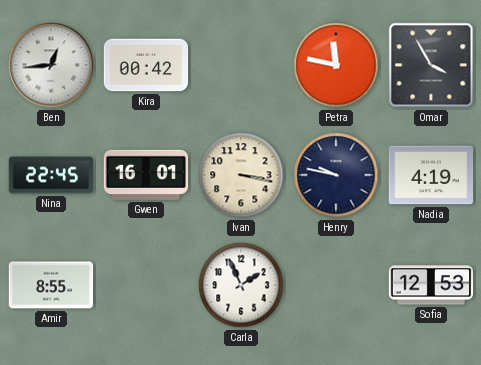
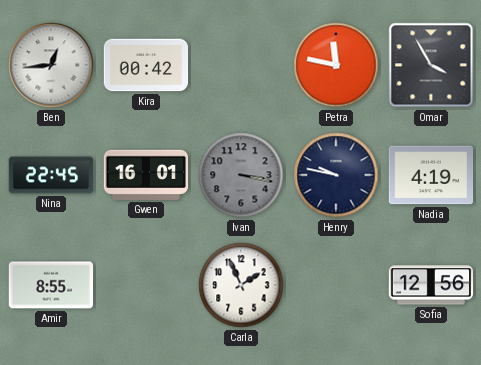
Ivan dial: cream -> grey (241, 175)
Sofia: 12:53 -> 12:56 (431, 285)
